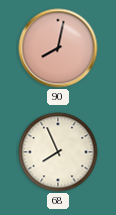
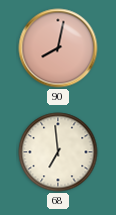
68: 7:56 -> 6:59 (58, 152)
